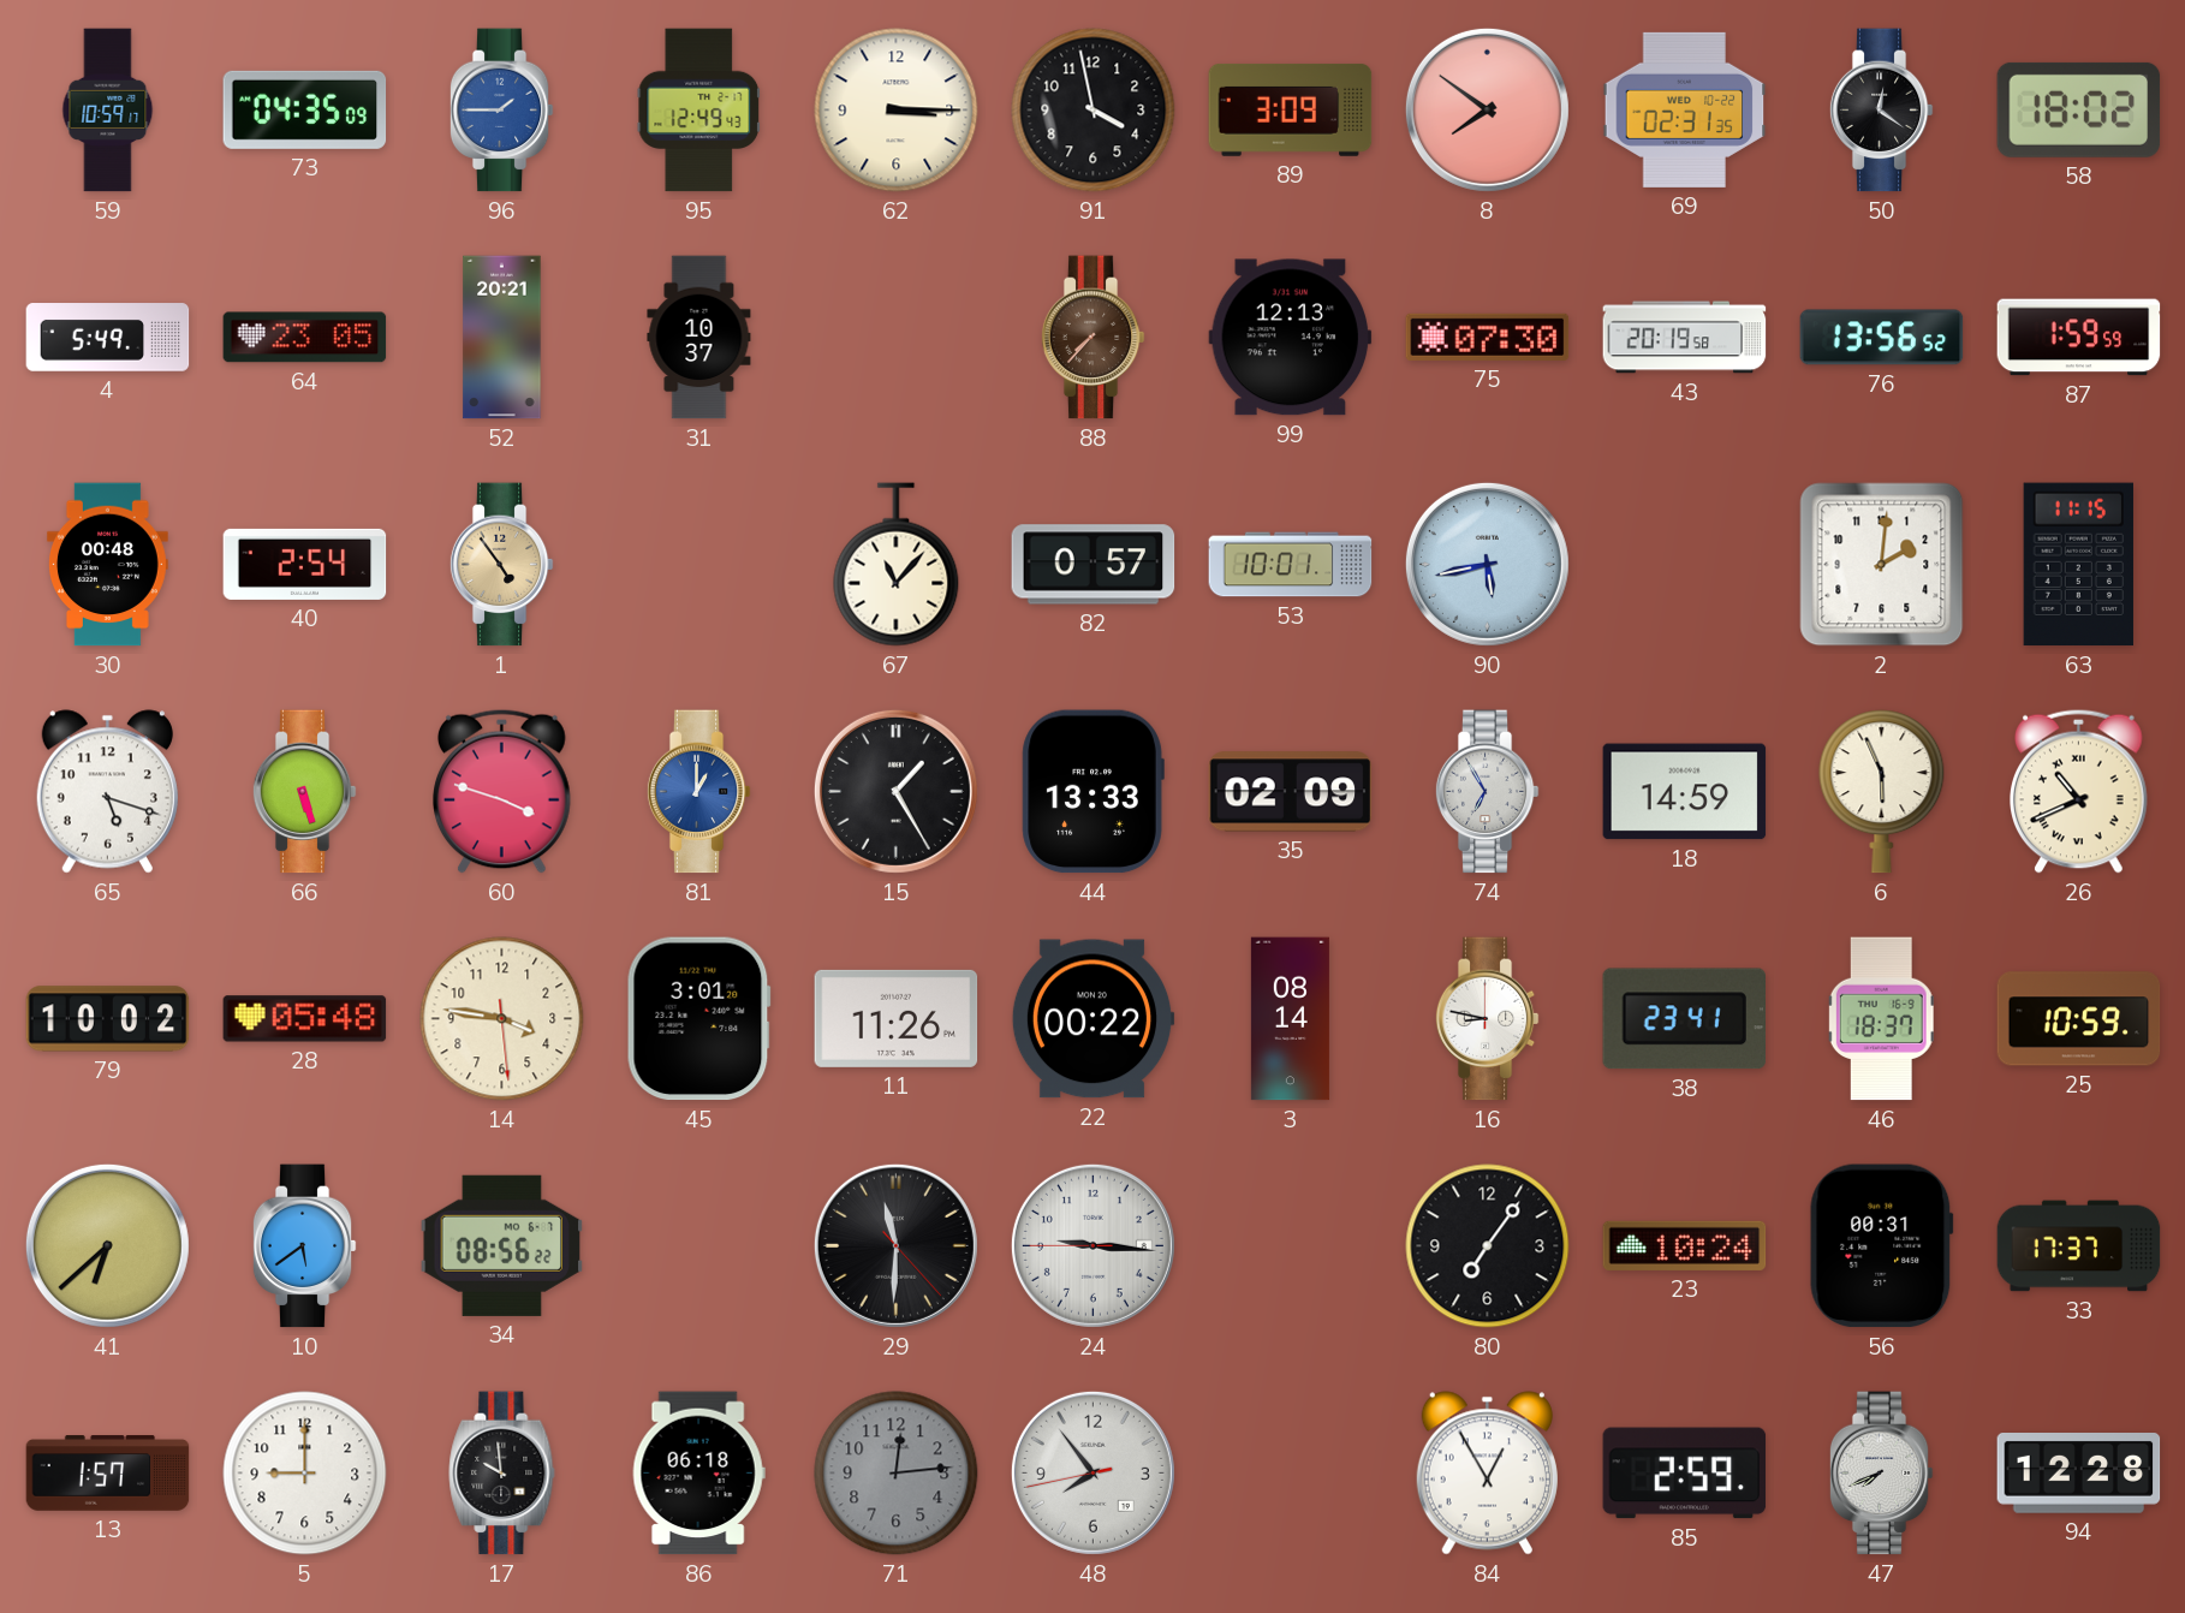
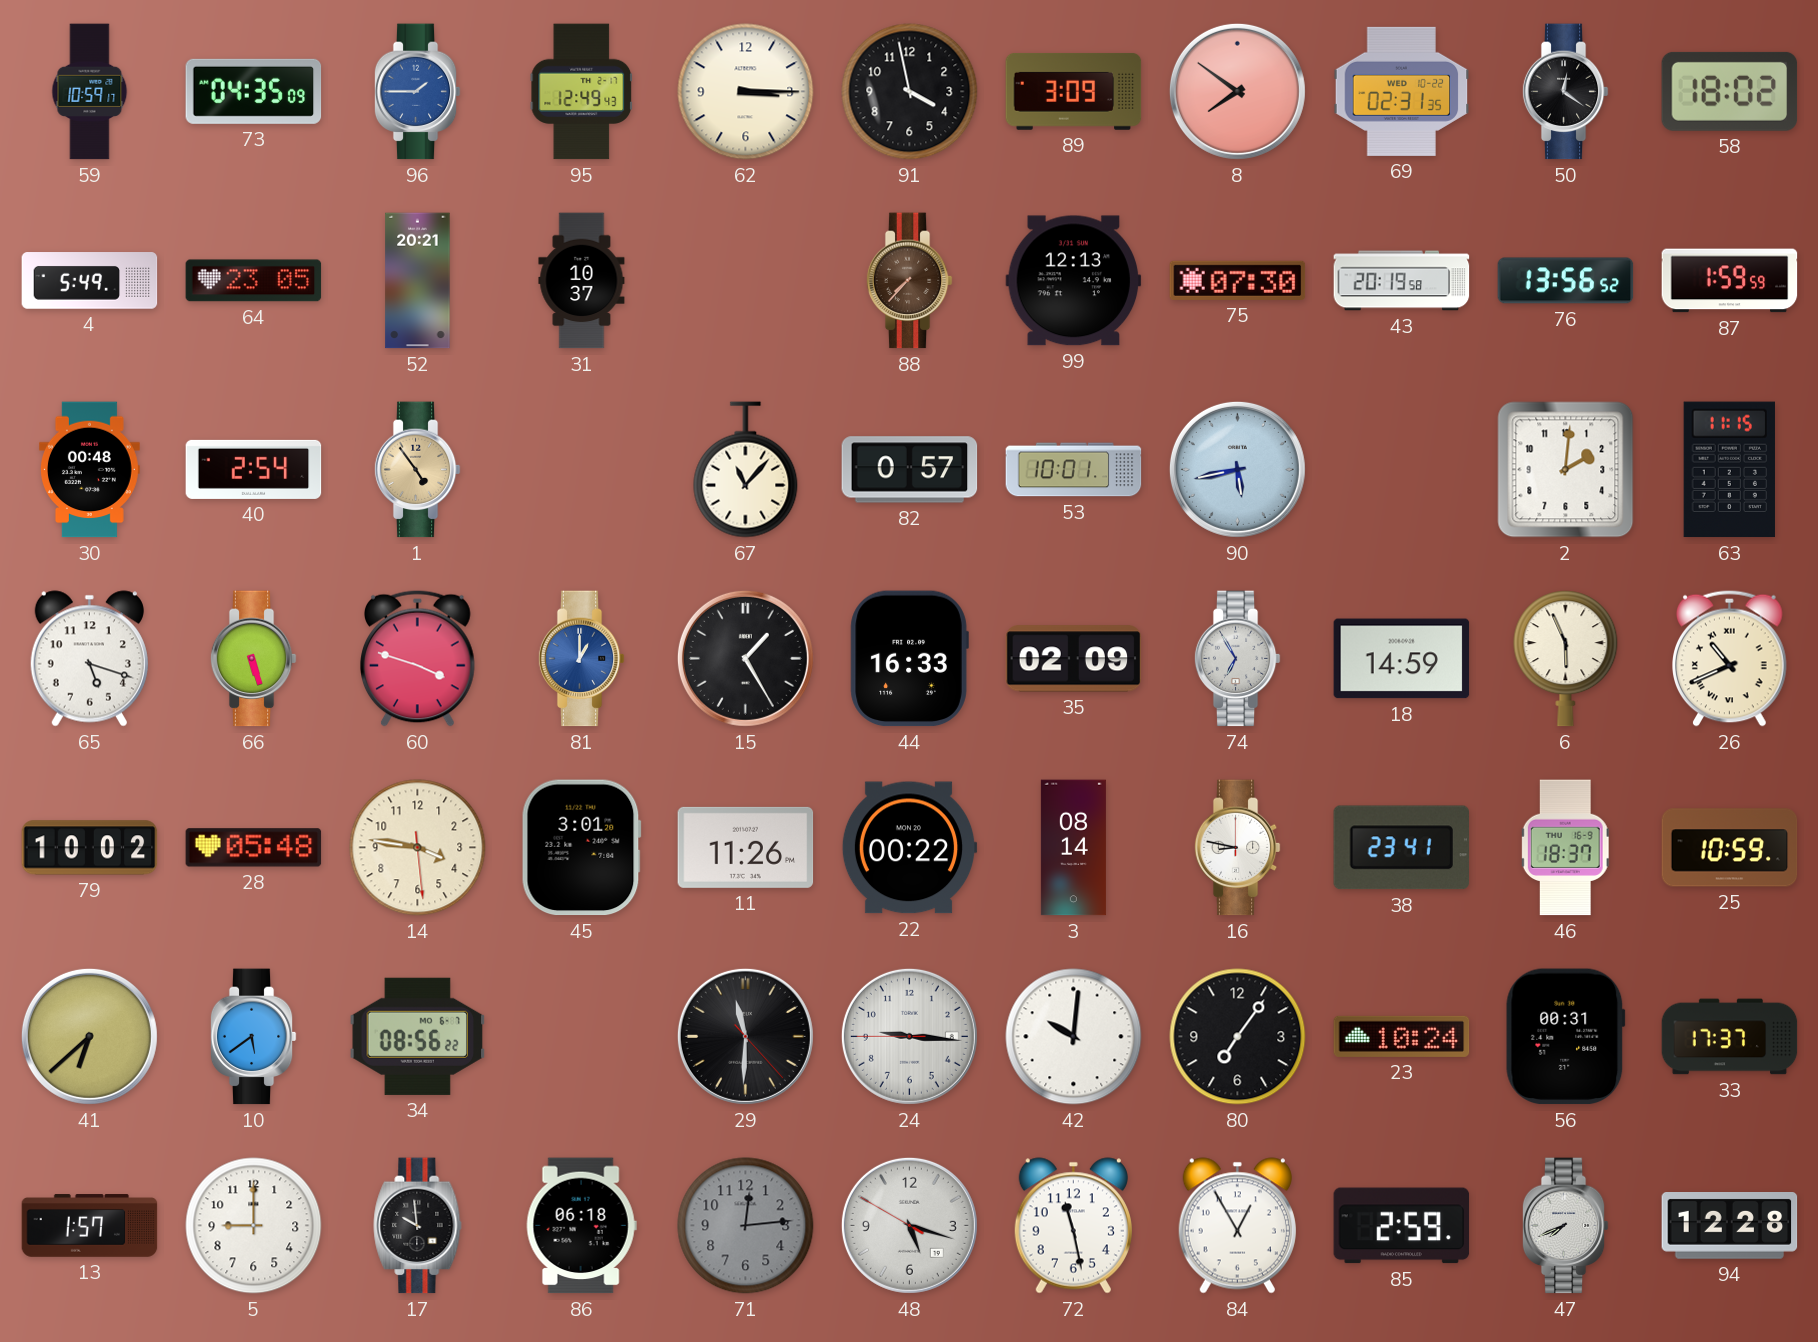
44: 13:33 -> 16:33 (909, 659)
42: none -> 10:01 (1074, 1037)
48: 7:53 -> 5:17 (909, 1225)
72: none -> 11:28 (1073, 1226)
